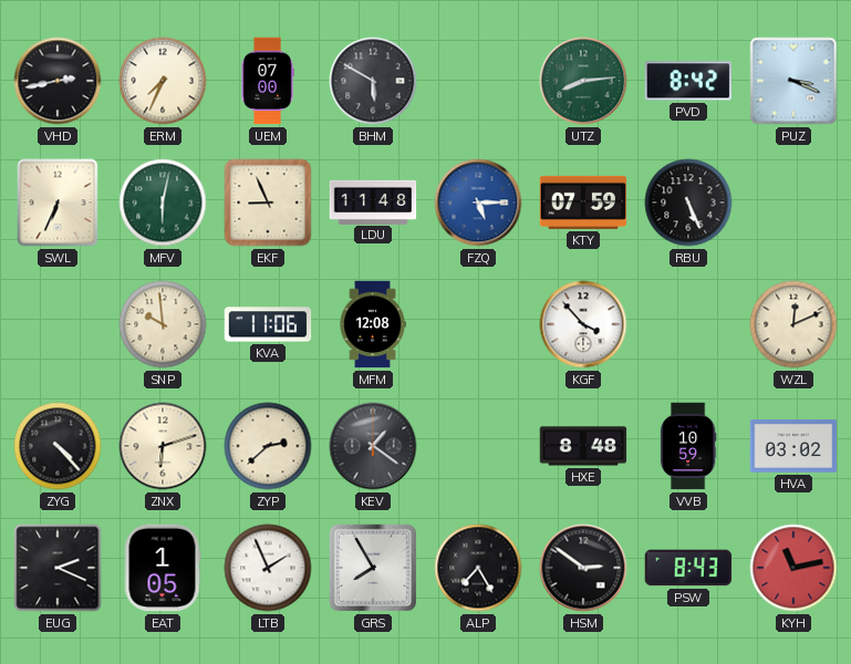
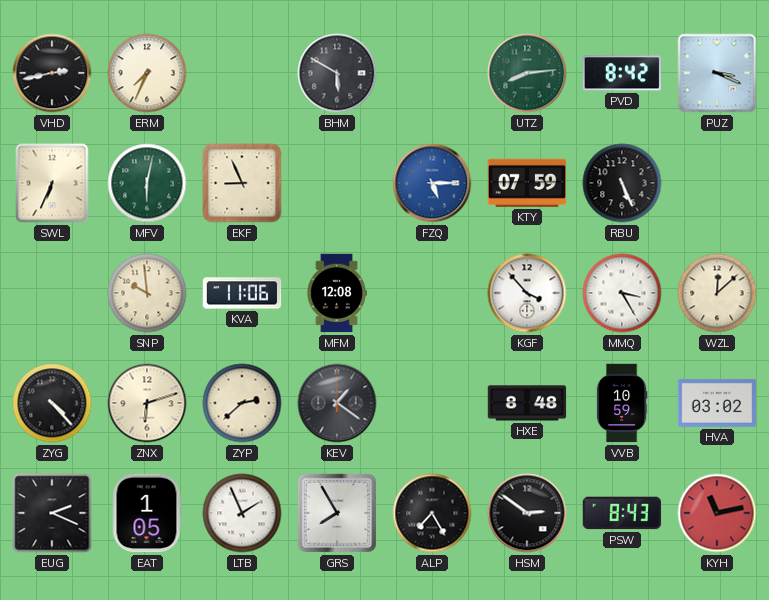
UEM: 07:00 -> none (268, 81)
LDU: 11:48 -> none (373, 201)
MMQ: none -> 3:25 (622, 293)
WZL: 12:11 -> 12:08 (717, 293)
